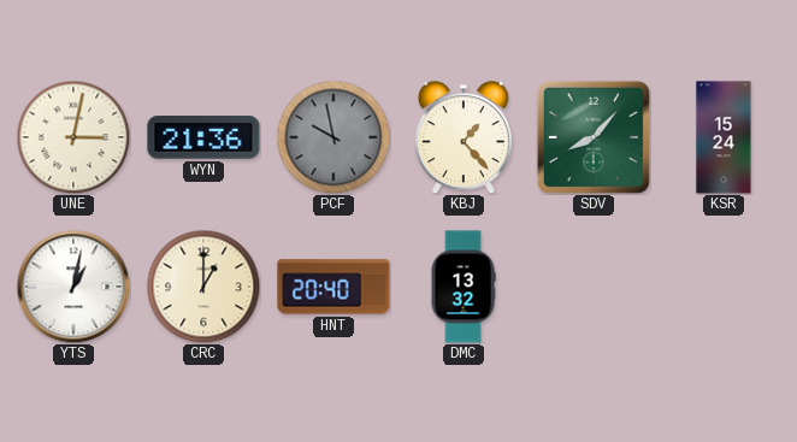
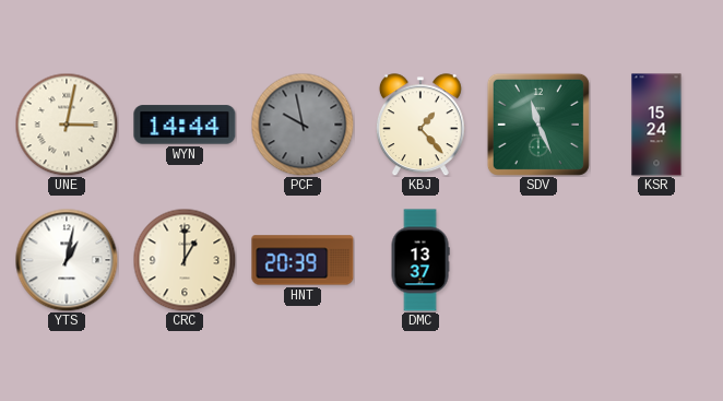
WYN: 21:36 -> 14:44 (185, 125)
SDV: 8:07 -> 11:26 (538, 125)
HNT: 20:40 -> 20:39 (303, 260)
DMC: 13:32 -> 13:37 (420, 260)
